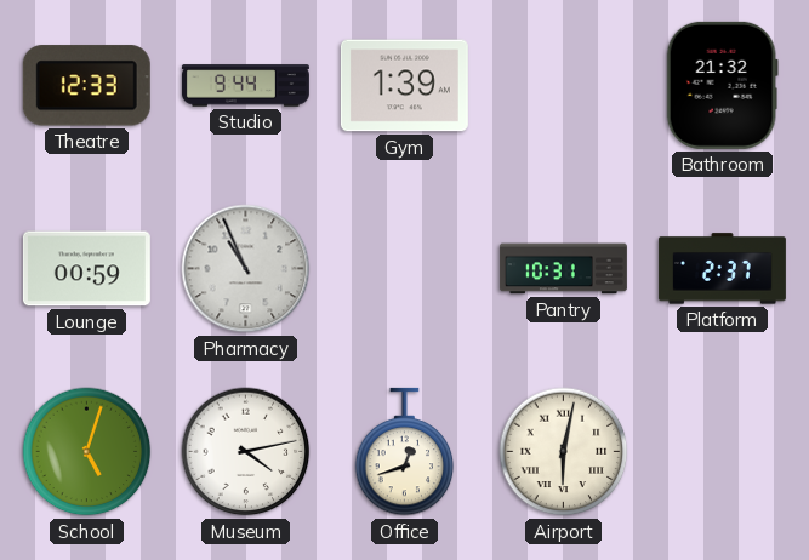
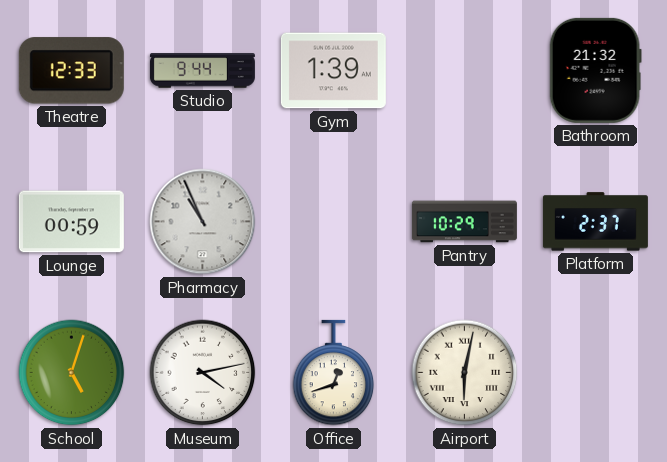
Pantry: 10:31 -> 10:29 (464, 222)
